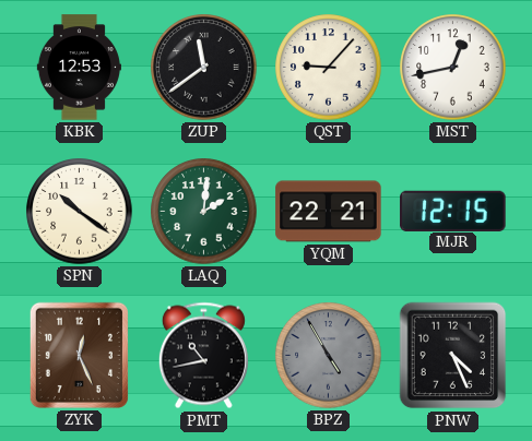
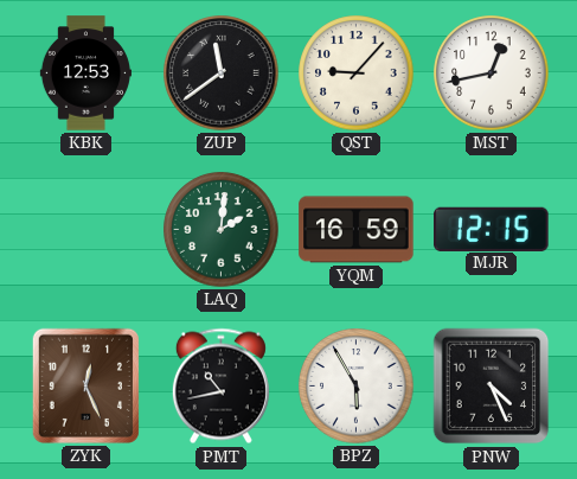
SPN: 10:21 -> none (80, 212)
YQM: 22:21 -> 16:59 (357, 230)
BPZ: 4:55 -> 5:55 (357, 387)
BPZ dial: grey -> white (357, 387)
